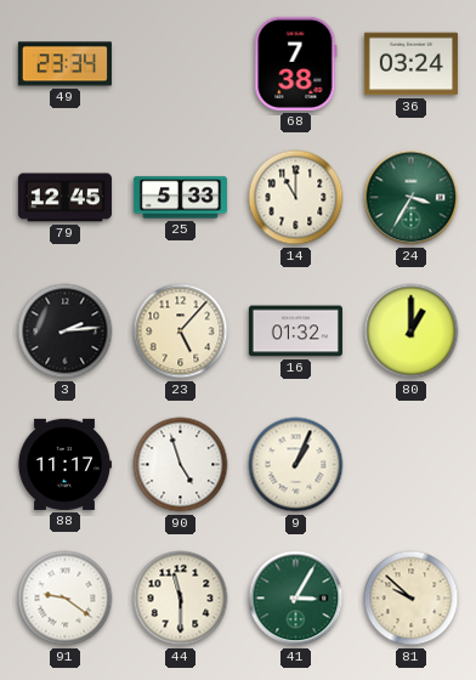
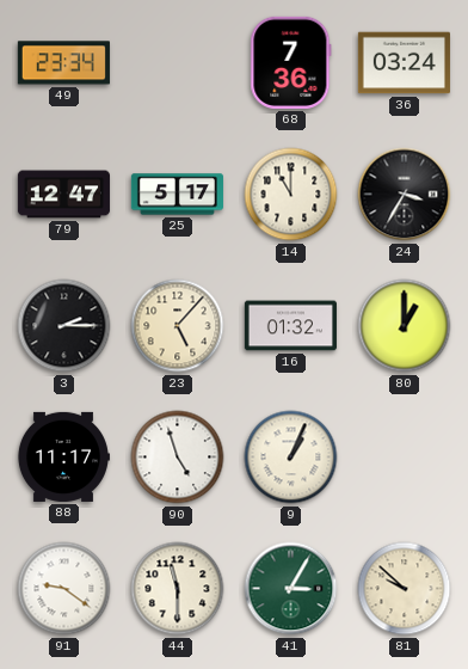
68: 7:38 -> 7:36 (291, 62)
79: 12:45 -> 12:47 (63, 195)
25: 5:33 -> 5:17 (177, 195)
24 dial: green -> black (405, 195)
3: 2:14 -> 2:15 (64, 326)
